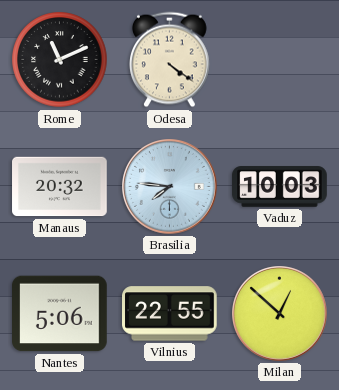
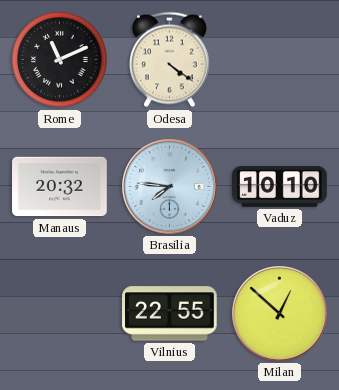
Vaduz: 10:03 -> 10:10 (280, 187)
Nantes: 5:06 -> none (60, 314)
